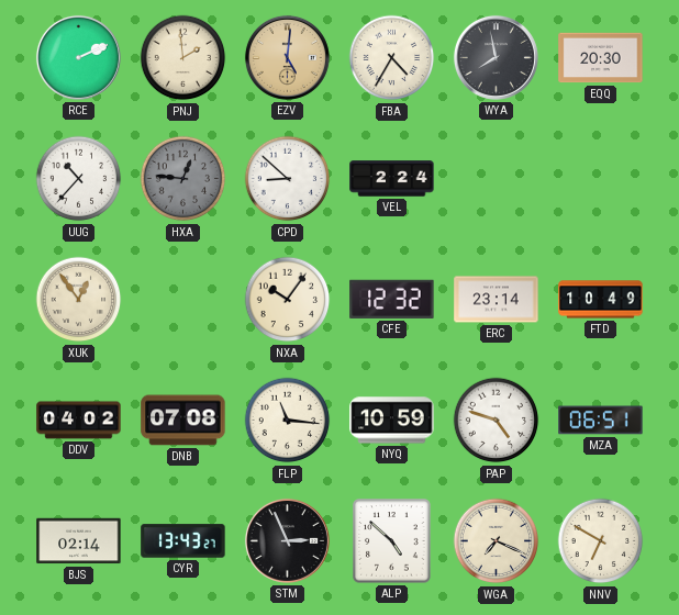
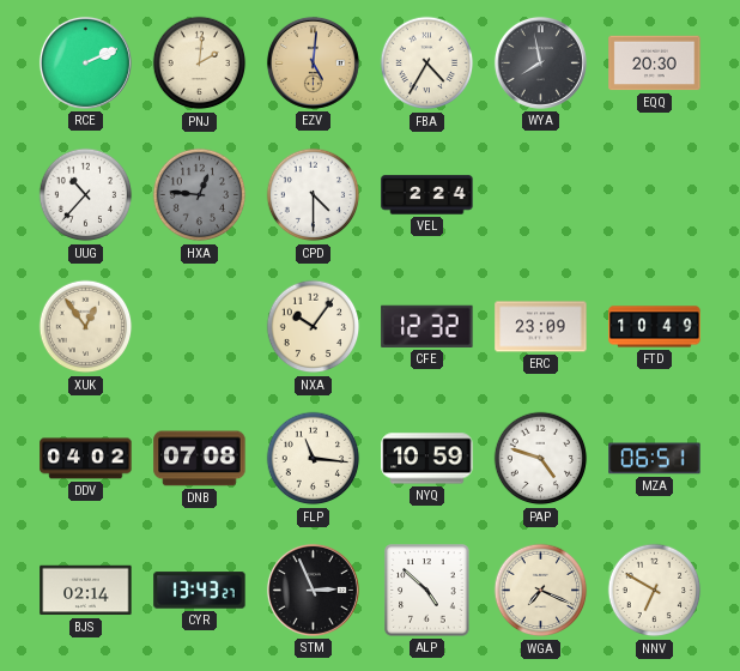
PNJ: 1:59 -> 2:01 (200, 64)
CPD: 8:52 -> 4:30 (314, 195)
ERC: 23:14 -> 23:09 (541, 327)
